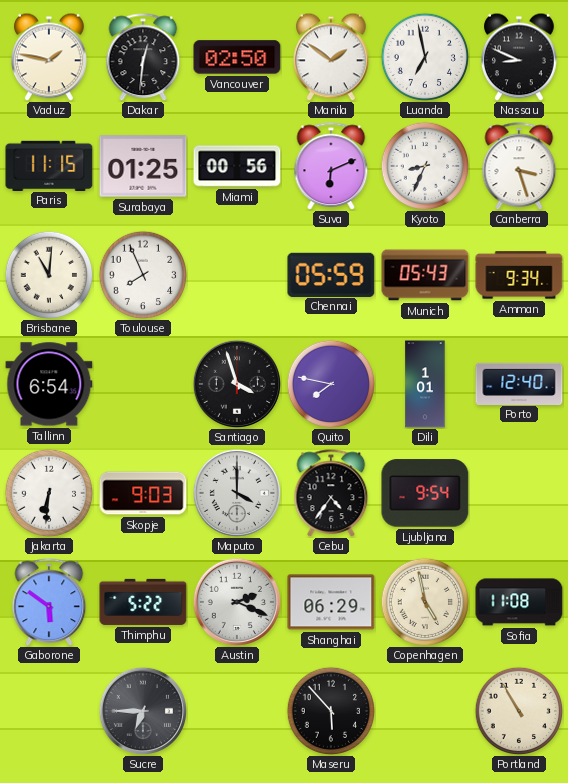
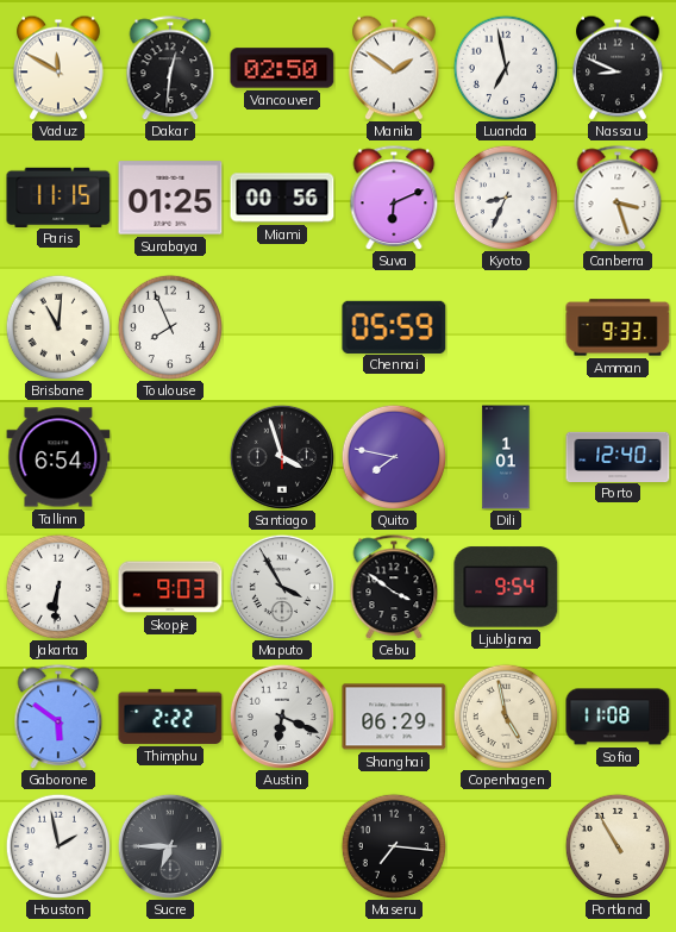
Vaduz: 1:47 -> 11:50 (60, 68)
Munich: 05:43 -> none (425, 275)
Amman: 9:34 -> 9:33 (618, 327)
Maputo: 4:00 -> 3:55 (281, 586)
Cebu: 4:36 -> 3:51 (394, 587)
Thimphu: 5:22 -> 2:22 (170, 717)
Austin: 2:19 -> 6:19 (281, 715)
Houston: none -> 1:58 (57, 845)
Maseru: 5:53 -> 7:16 (393, 845)
